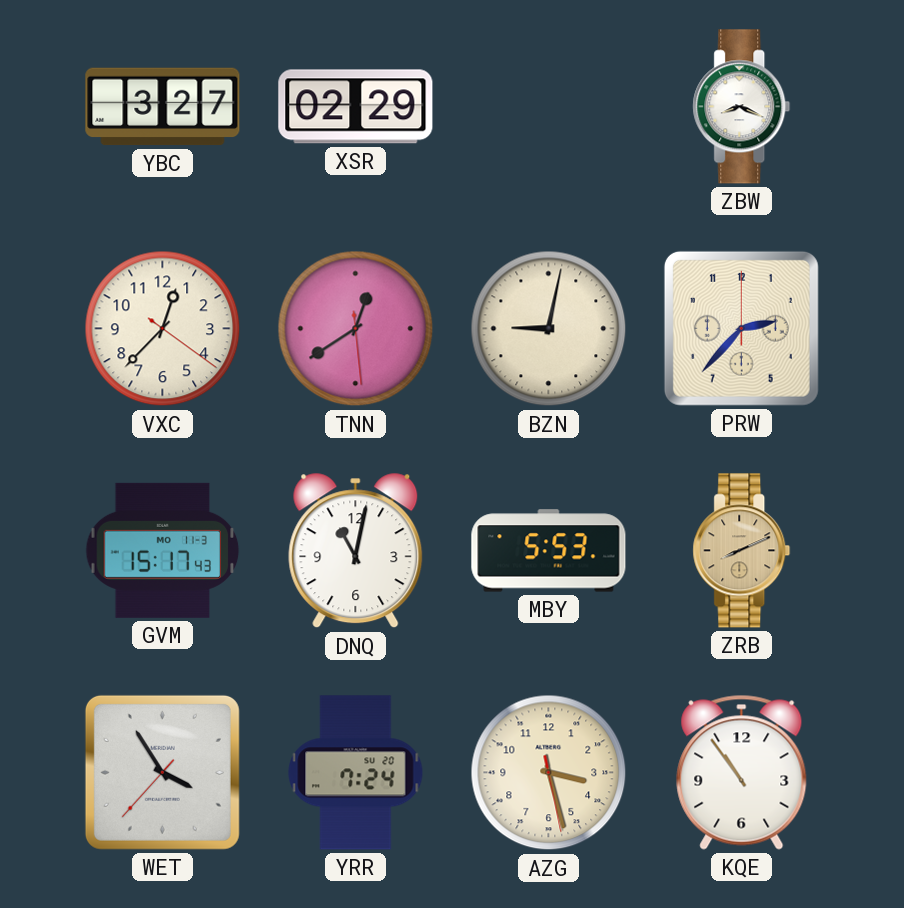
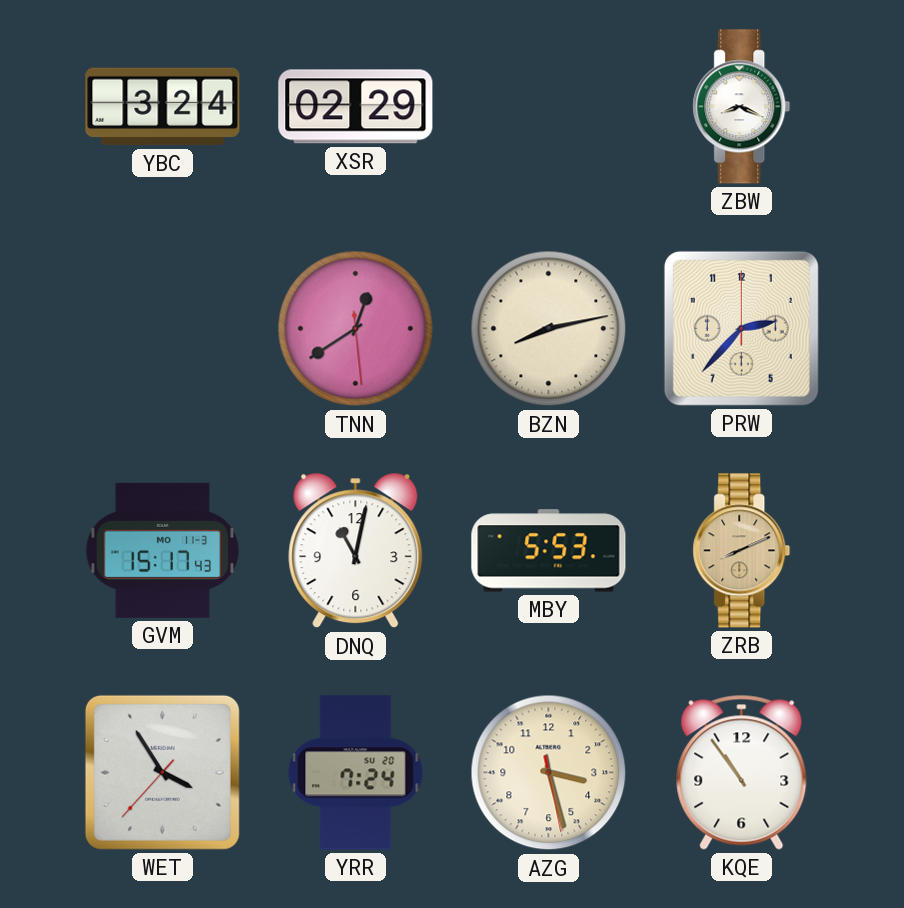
YBC: 3:27 -> 3:24 (163, 107)
VXC: 12:37 -> none (163, 329)
BZN: 9:02 -> 8:13 (549, 329)
